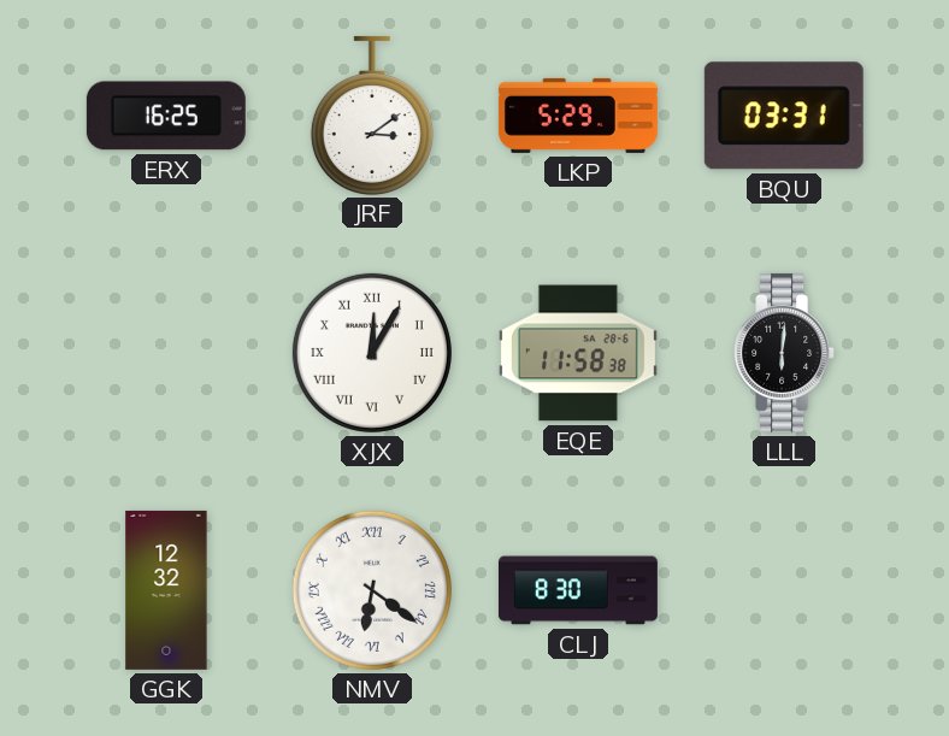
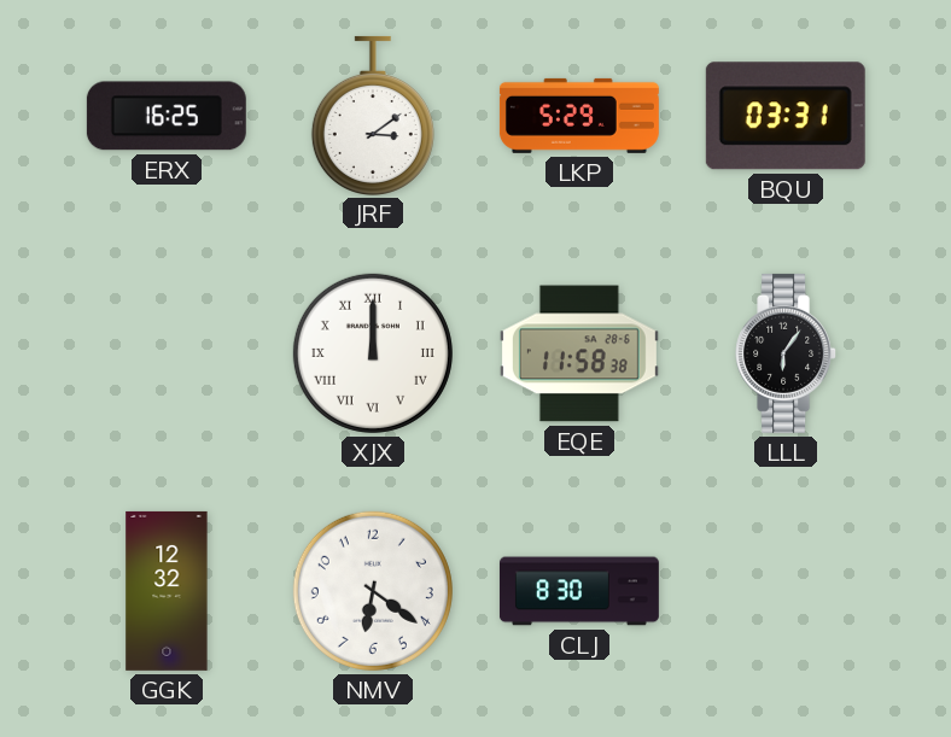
XJX: 12:05 -> 12:00 (373, 353)
LLL: 6:01 -> 6:06 (787, 353)
NMV numerals: Roman -> Arabic (373, 591)
